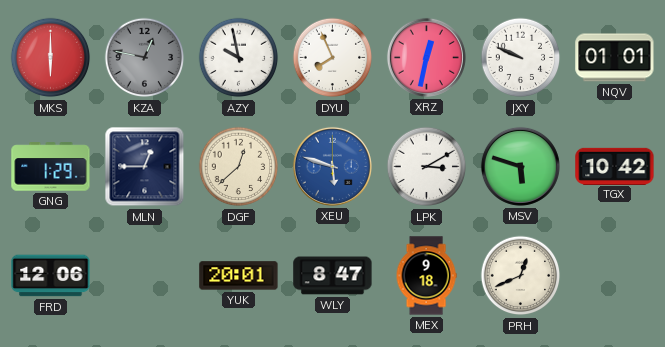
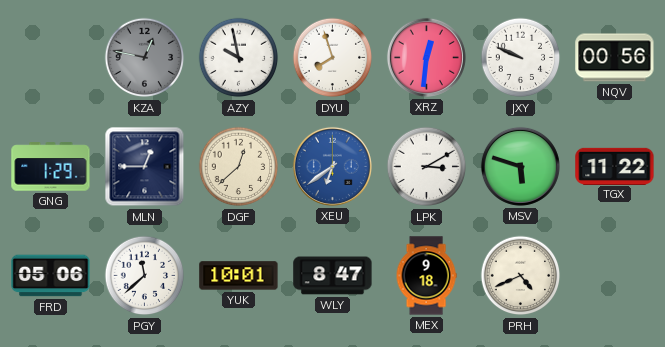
MKS: 6:00 -> none (51, 58)
DYU: 7:56 -> 7:57 (333, 58)
XRZ: 12:32 -> 12:31 (426, 57)
NQV: 01:01 -> 00:56 (615, 58)
XEU: 5:48 -> 6:39 (332, 166)
TGX: 10:42 -> 11:22 (615, 166)
FRD: 12:06 -> 05:06 (51, 276)
PGY: none -> 11:38 (145, 276)
YUK: 20:01 -> 10:01 (239, 276)
PRH: 12:41 -> 4:41 (521, 276)
